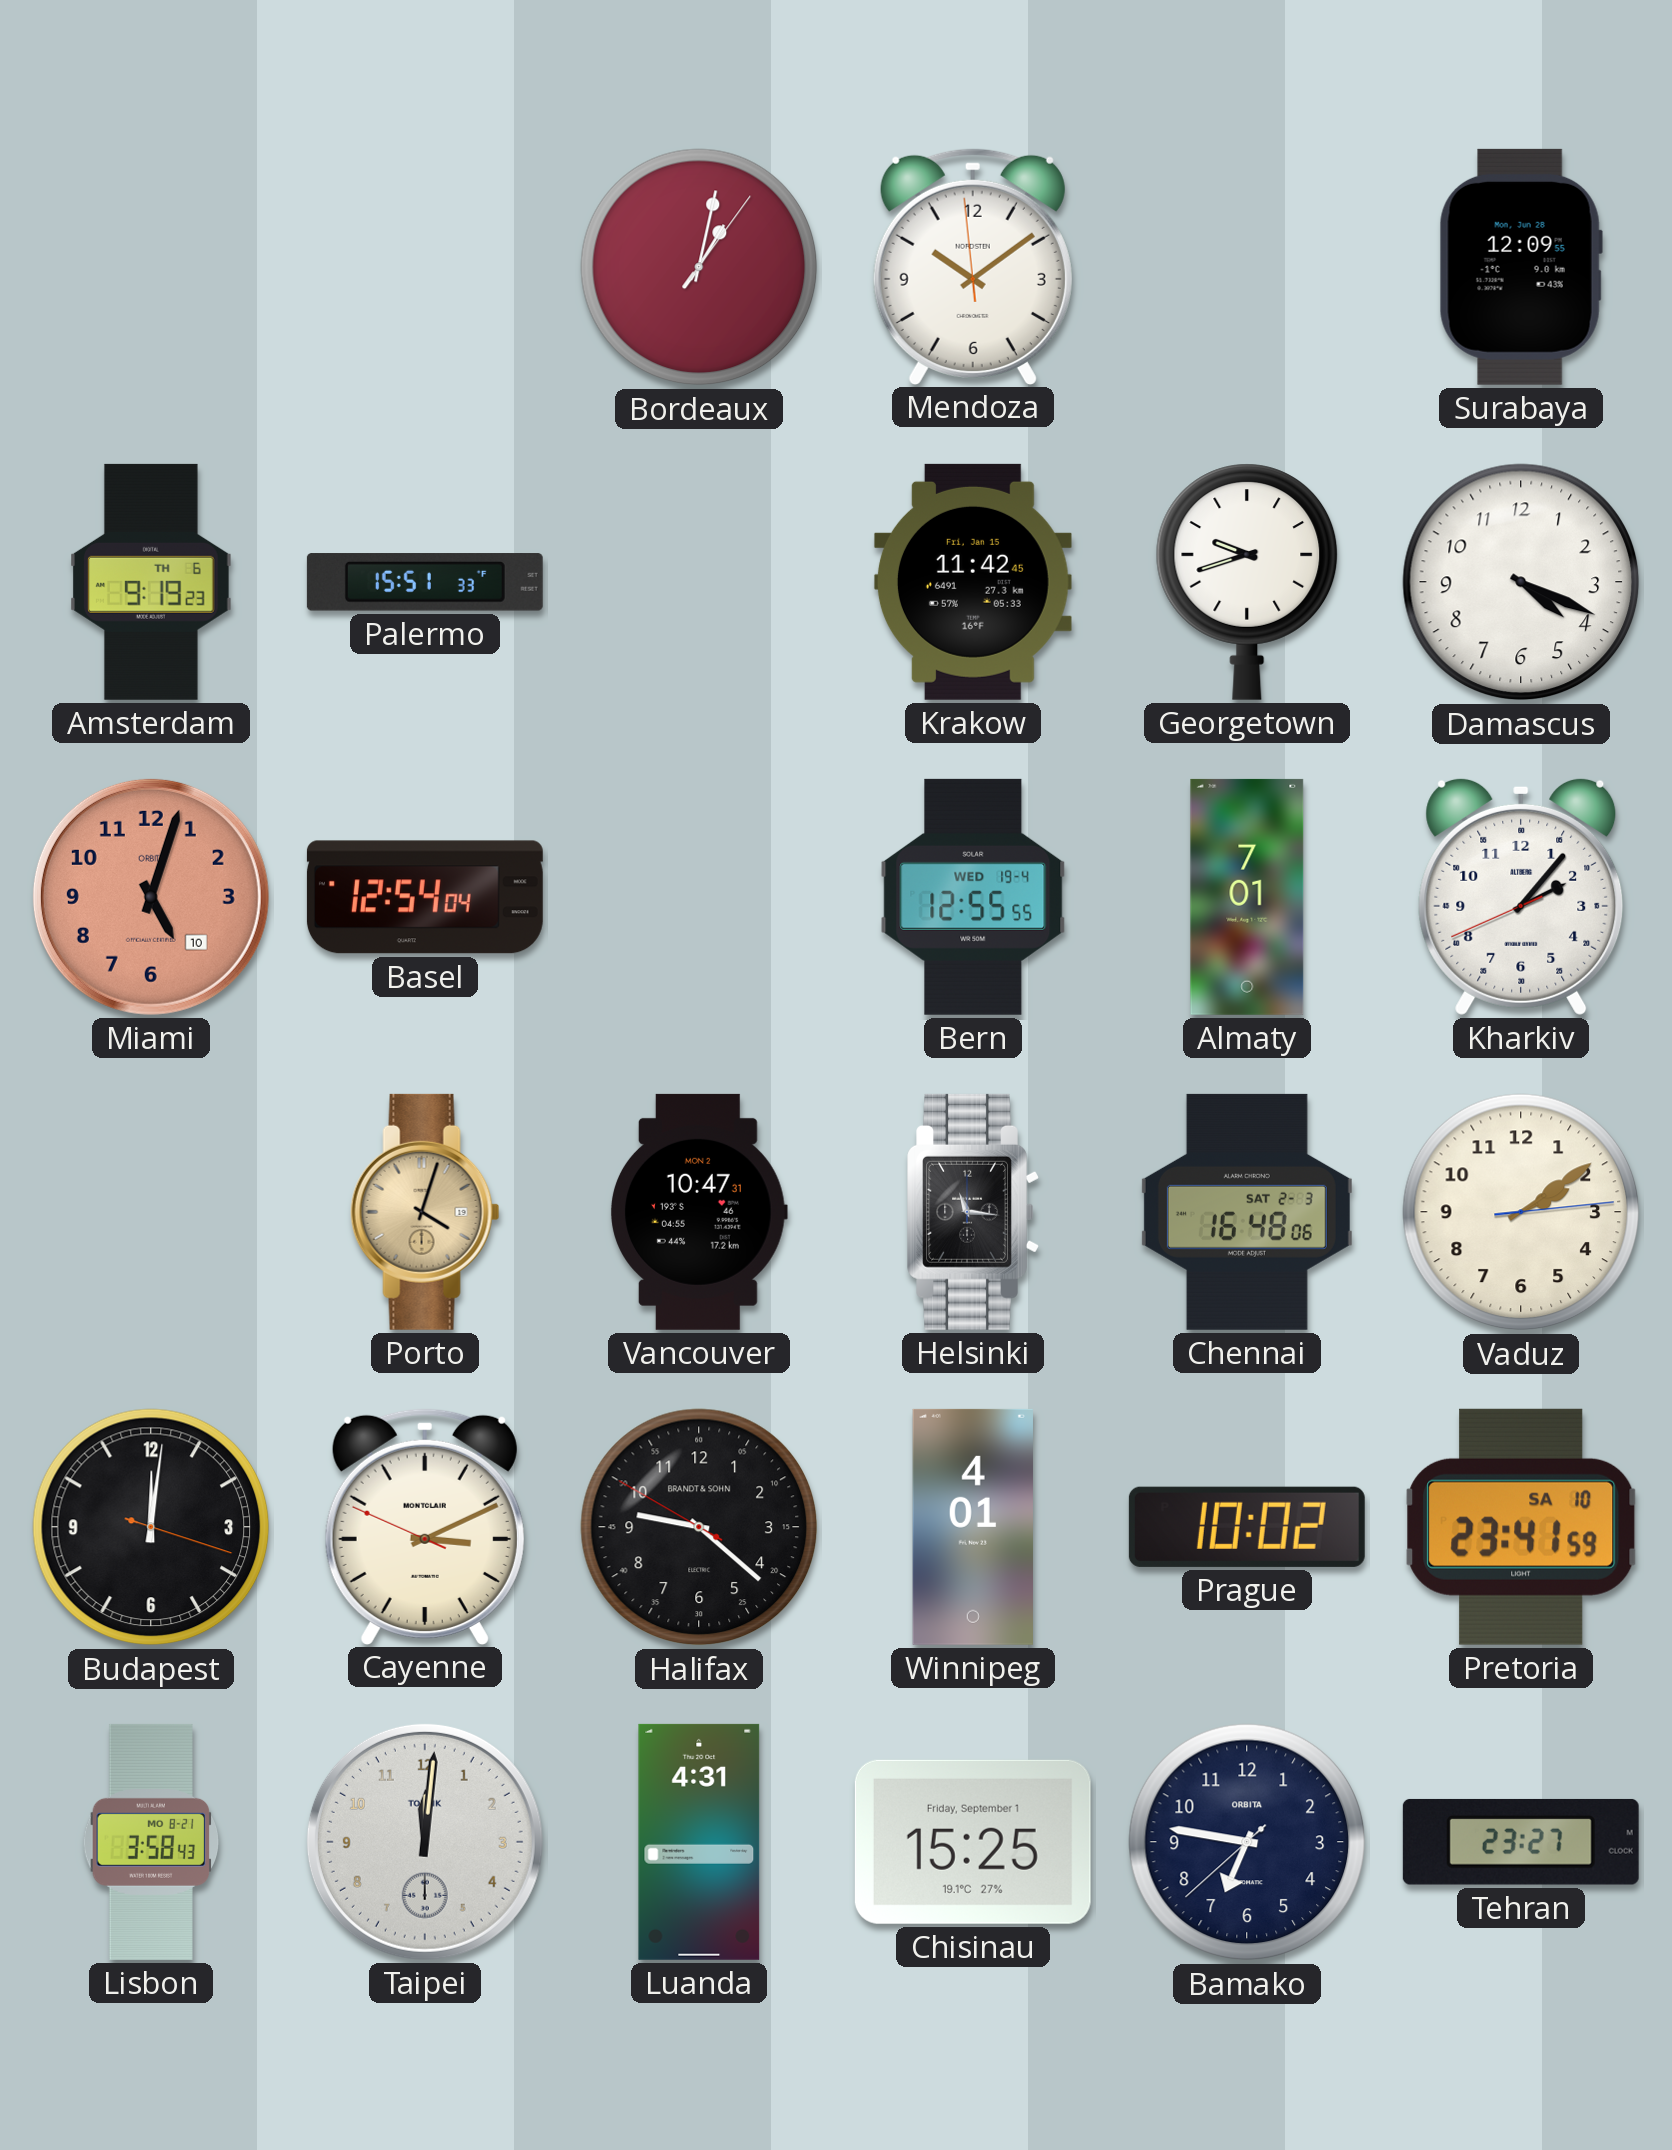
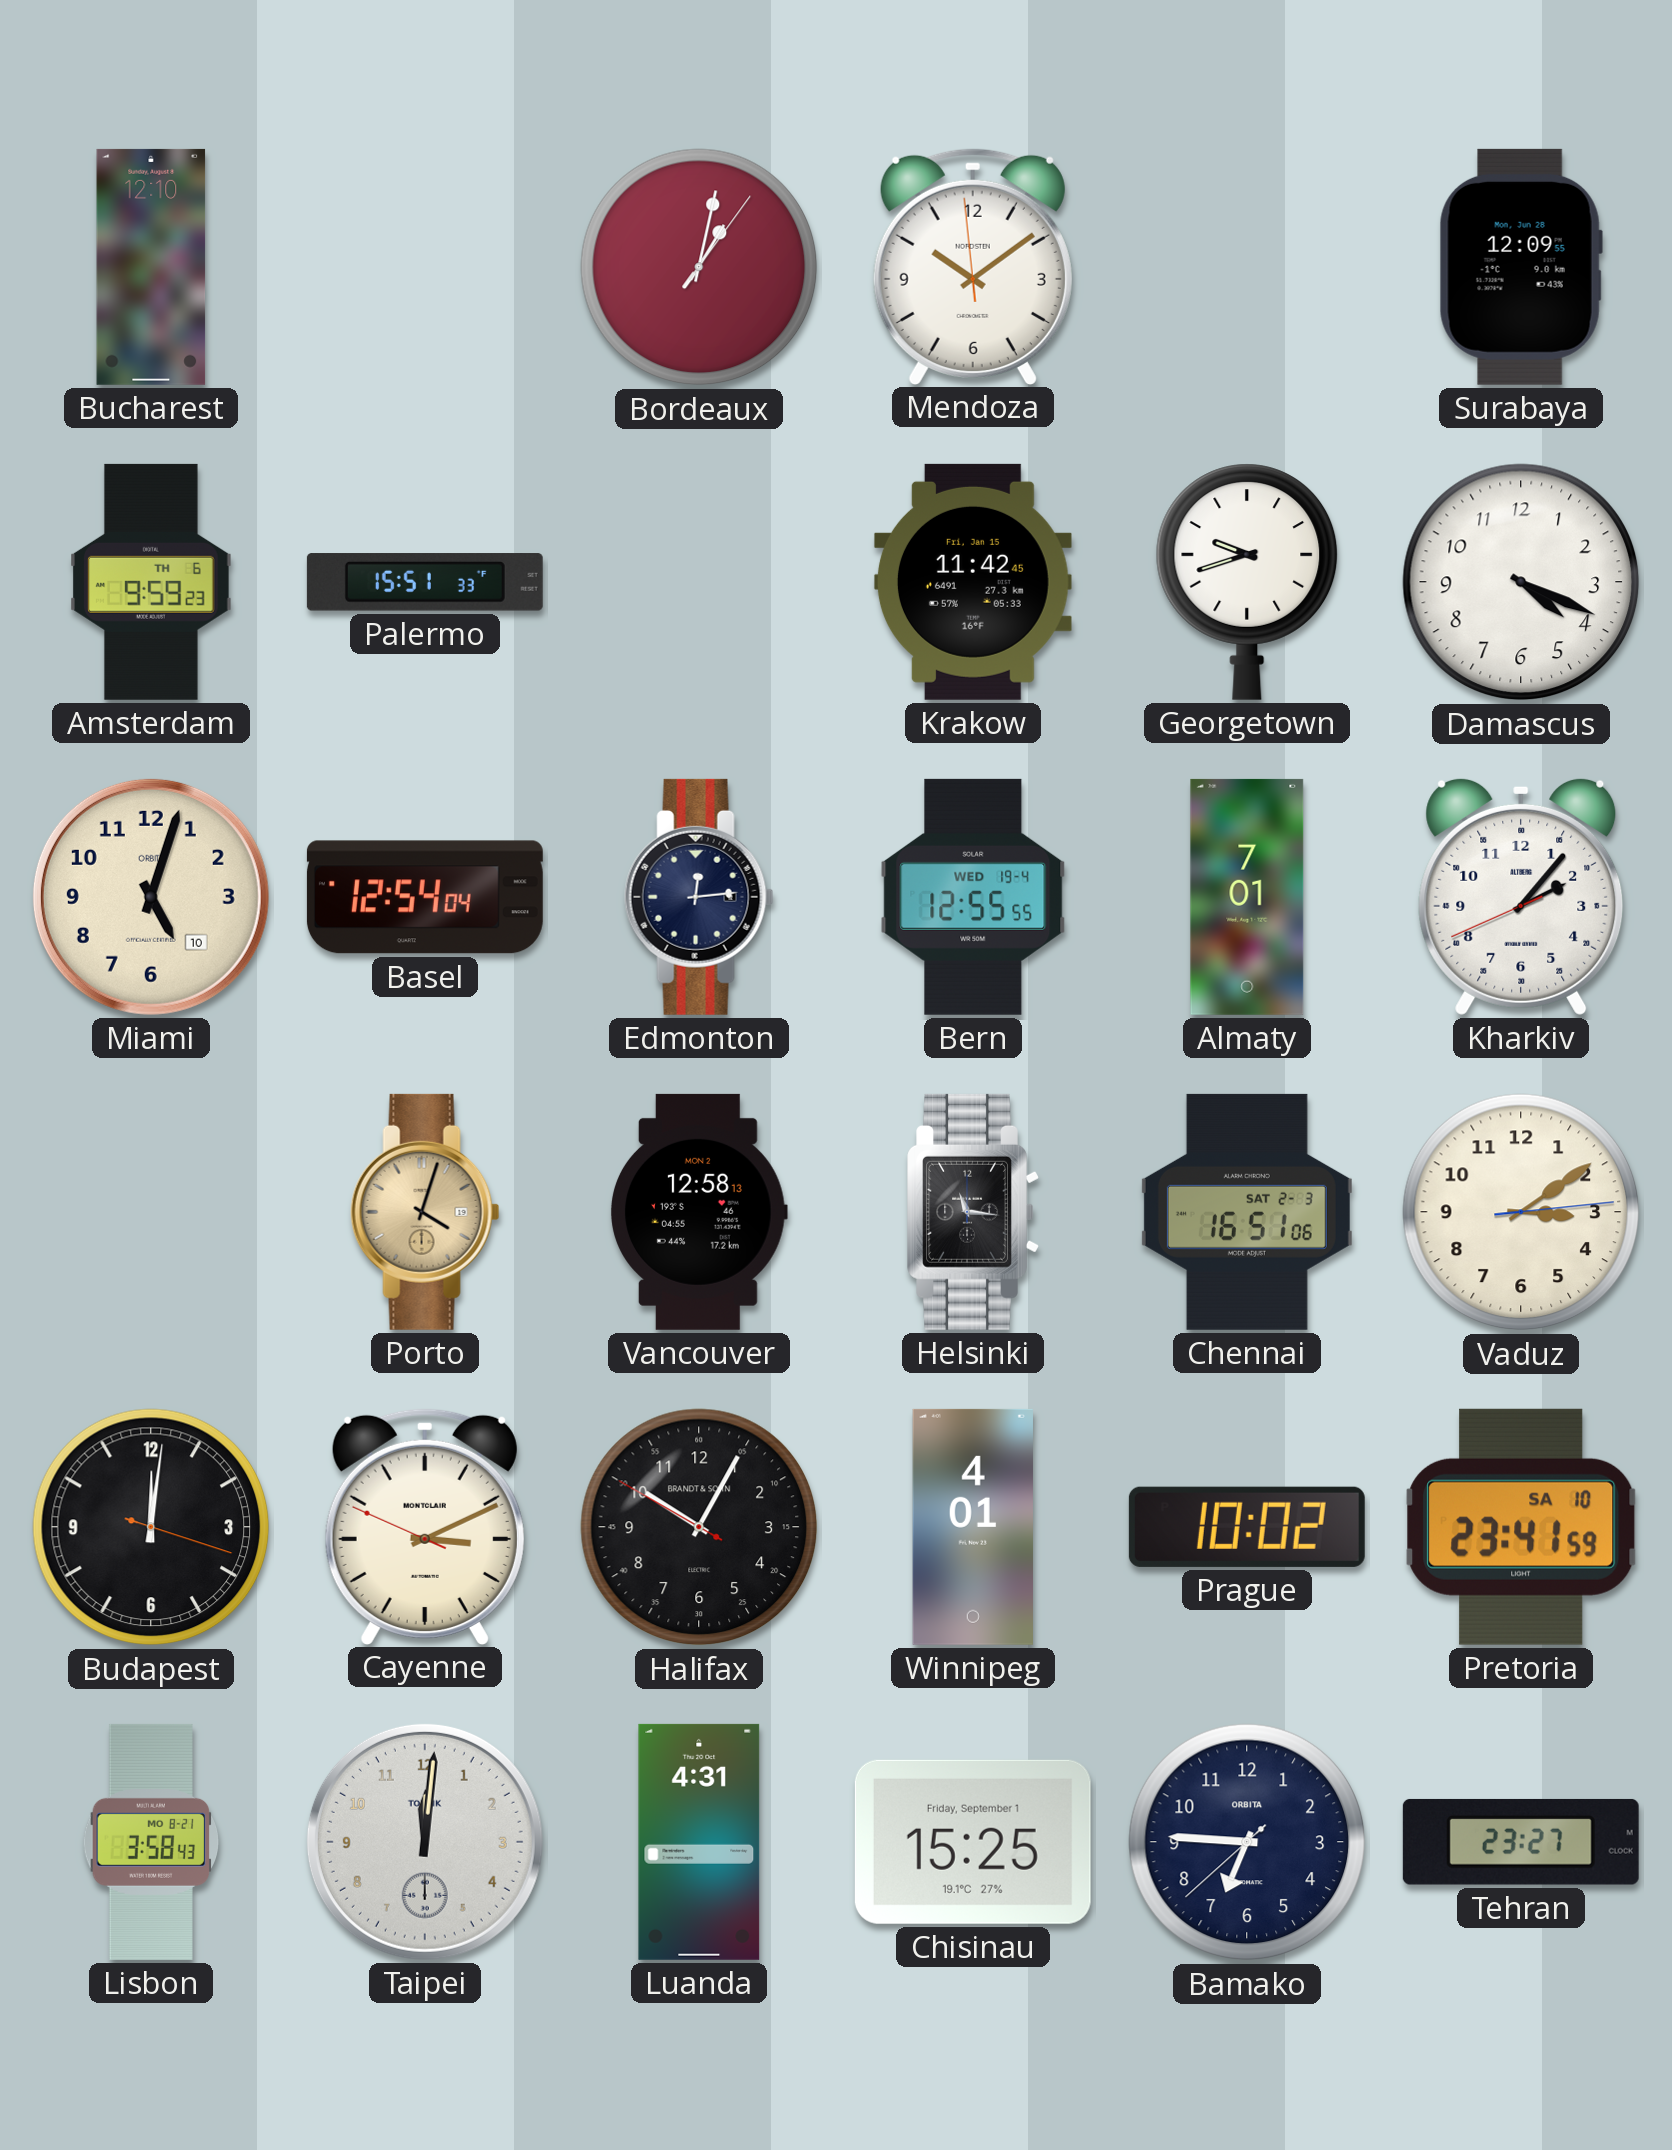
Bucharest: none -> 12:10 (151, 267)
Amsterdam: 9:19 -> 9:59 (151, 582)
Miami dial: salmon -> cream (151, 897)
Edmonton: none -> 12:14 (699, 897)
Vancouver: 10:47 -> 12:58 (699, 1212)
Chennai: 16:48 -> 16:51 (1247, 1212)
Vaduz: 2:09 -> 3:09 (1521, 1212)
Halifax: 9:21 -> 10:04 (699, 1527)
Bamako: 6:46 -> 6:45 (1247, 1842)
